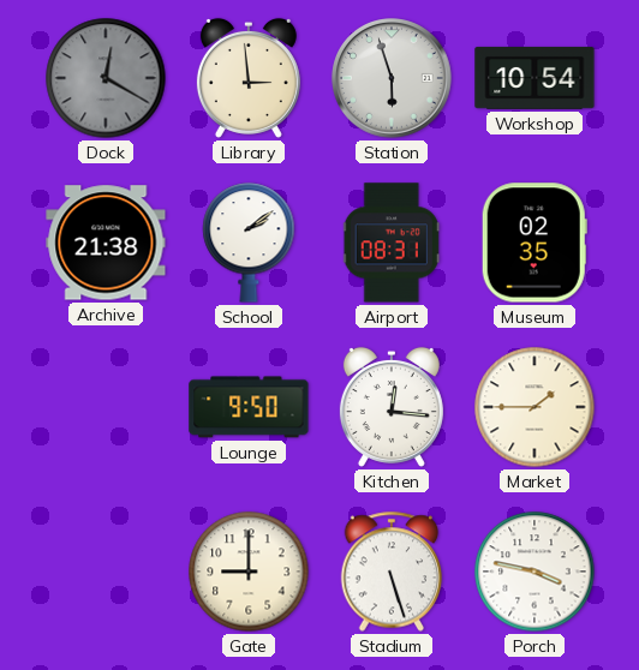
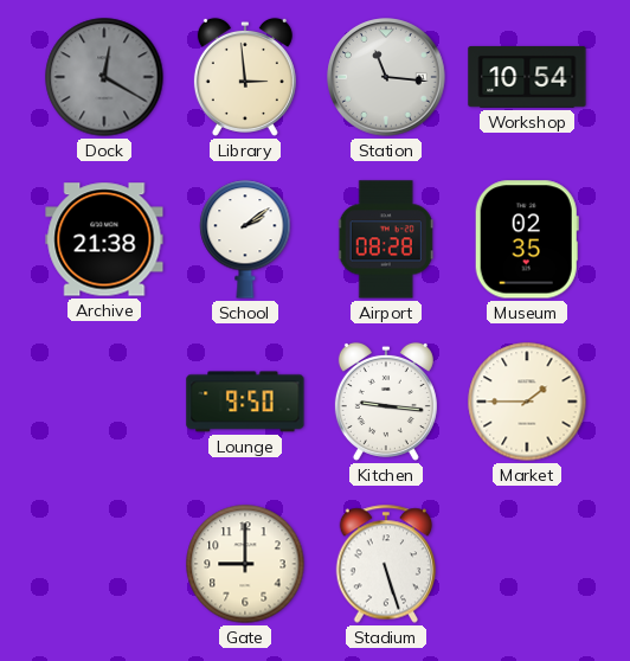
Station: 5:57 -> 11:16 (386, 77)
Airport: 08:31 -> 08:28 (386, 239)
Kitchen: 12:16 -> 9:16 (386, 402)
Porch: 3:47 -> none (535, 572)
